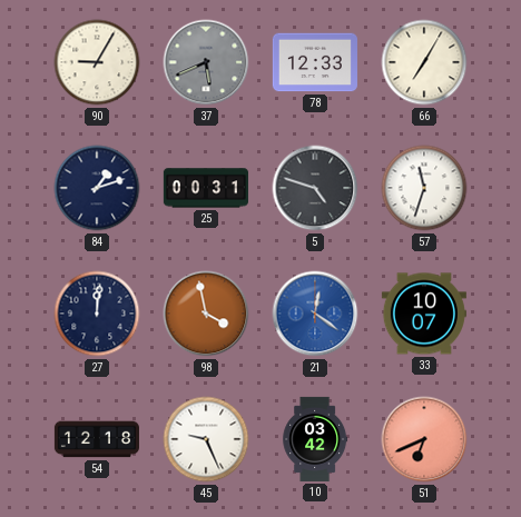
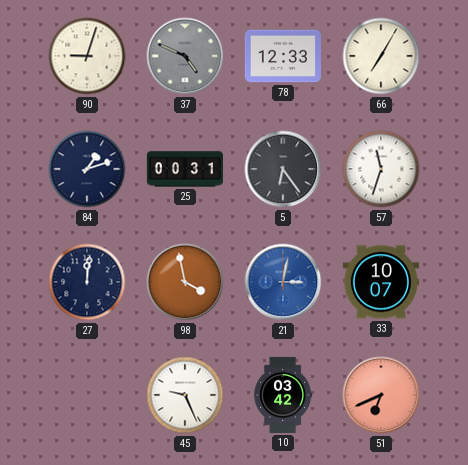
90: 9:05 -> 9:03 (87, 56)
37: 5:41 -> 4:49 (185, 56)
5: 4:48 -> 6:24 (283, 169)
21: 12:21 -> 3:02 (283, 282)
54: 12:18 -> none (97, 439)
